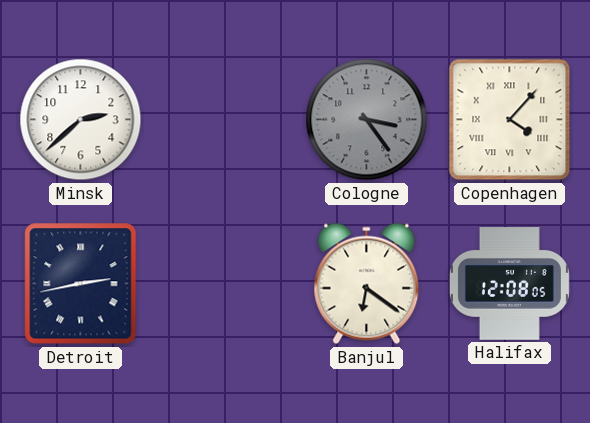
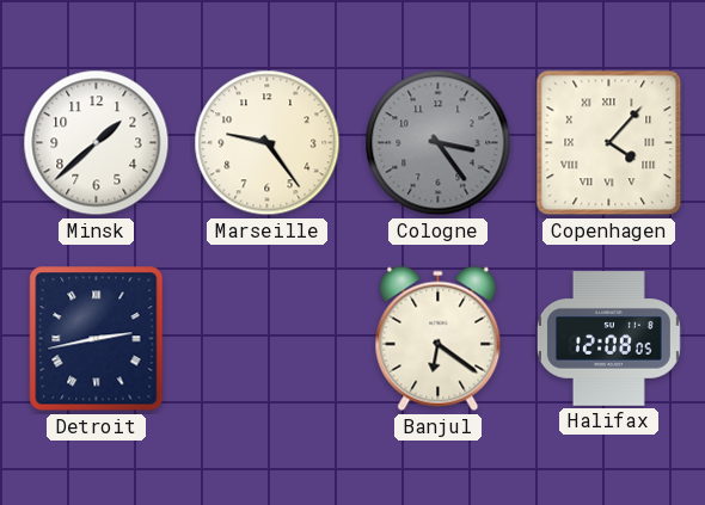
Minsk: 2:38 -> 1:38 (97, 143)
Marseille: none -> 9:24 (268, 143)
